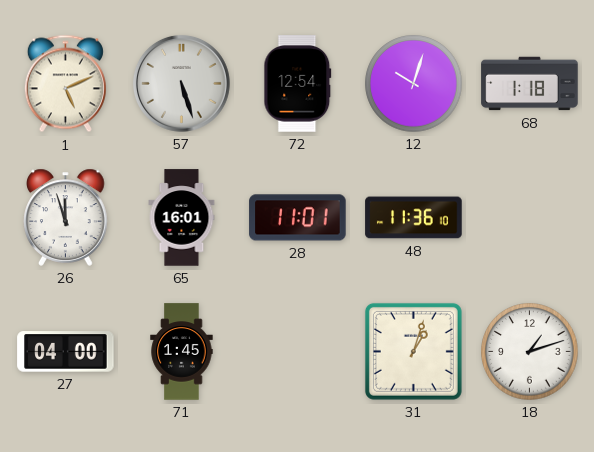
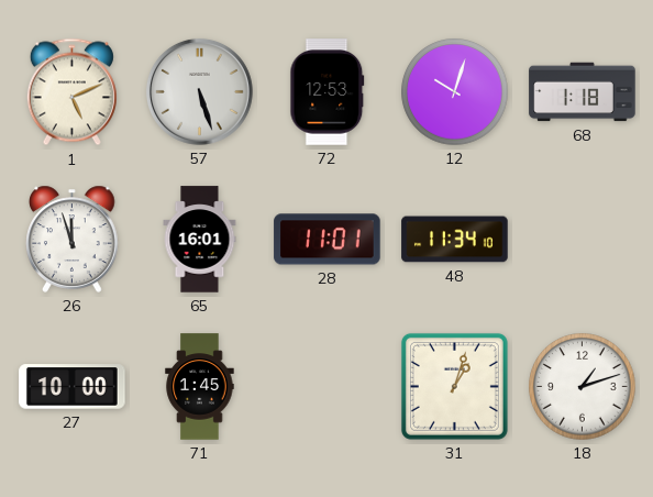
72: 12:54 -> 12:53 (328, 92)
48: 11:36 -> 11:34 (455, 240)
27: 04:00 -> 10:00 (73, 387)
